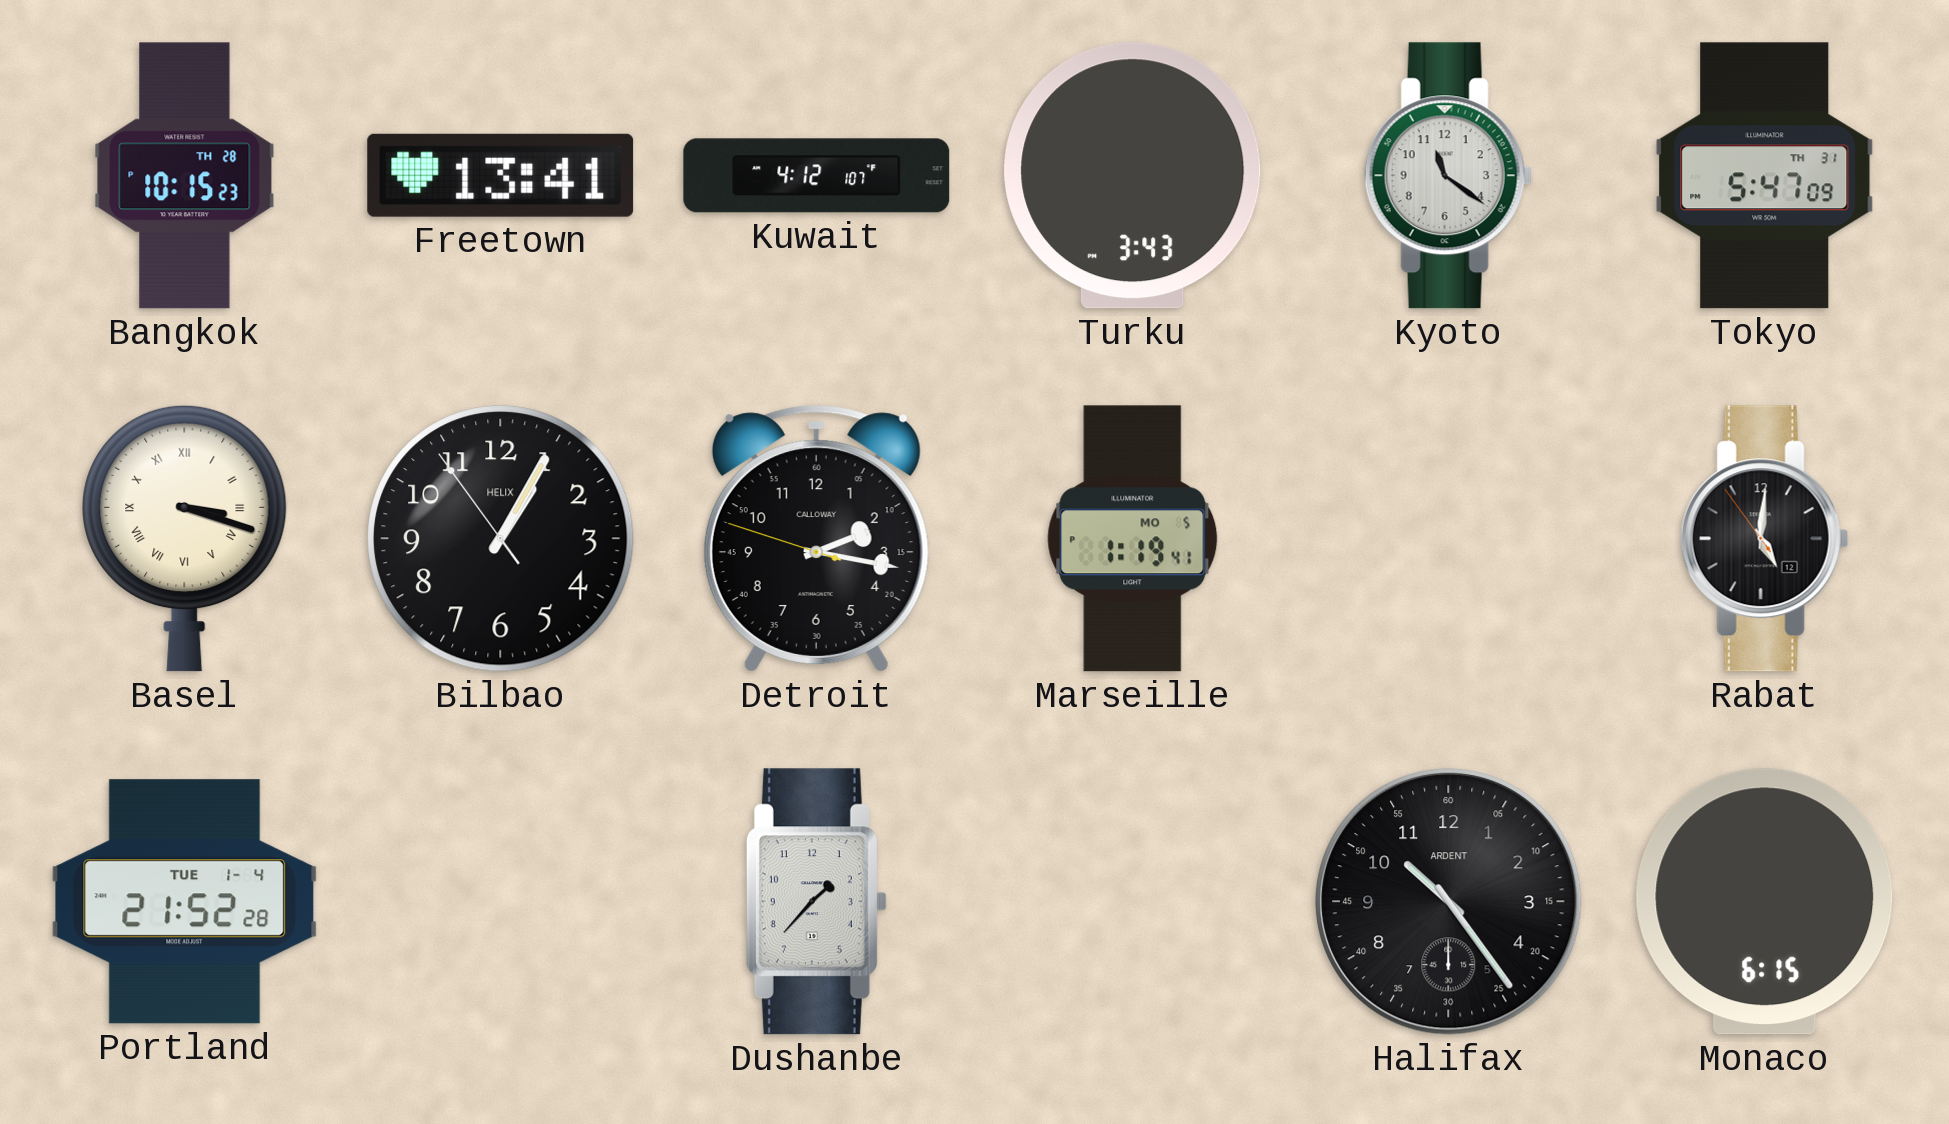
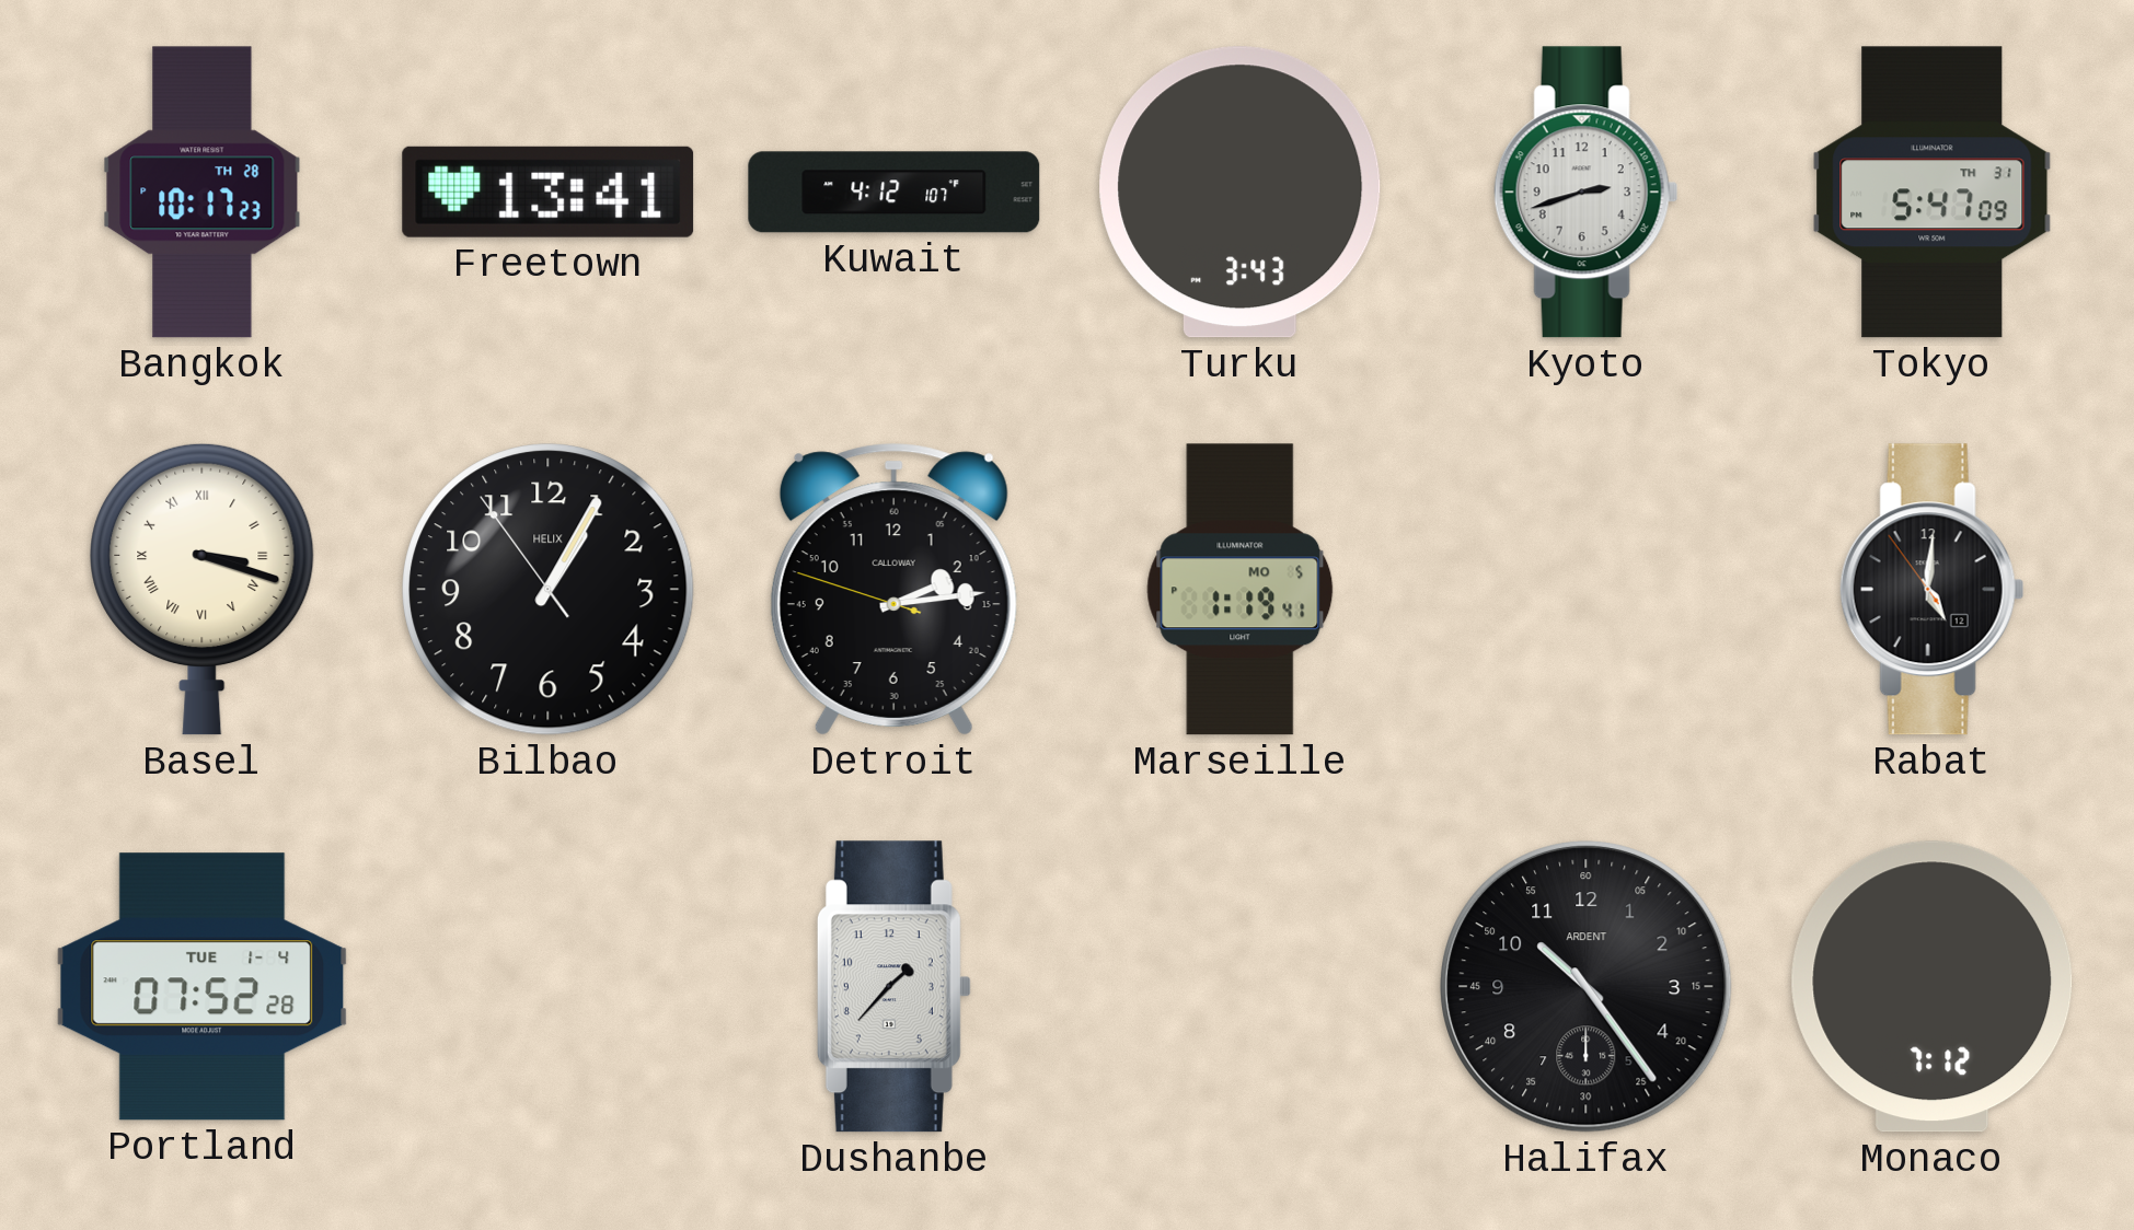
Bangkok: 10:15 -> 10:17 (203, 193)
Kyoto: 11:21 -> 2:42 (1585, 193)
Detroit: 2:16 -> 2:13 (893, 590)
Portland: 21:52 -> 07:52 (203, 987)
Monaco: 6:15 -> 7:12 (1933, 987)
